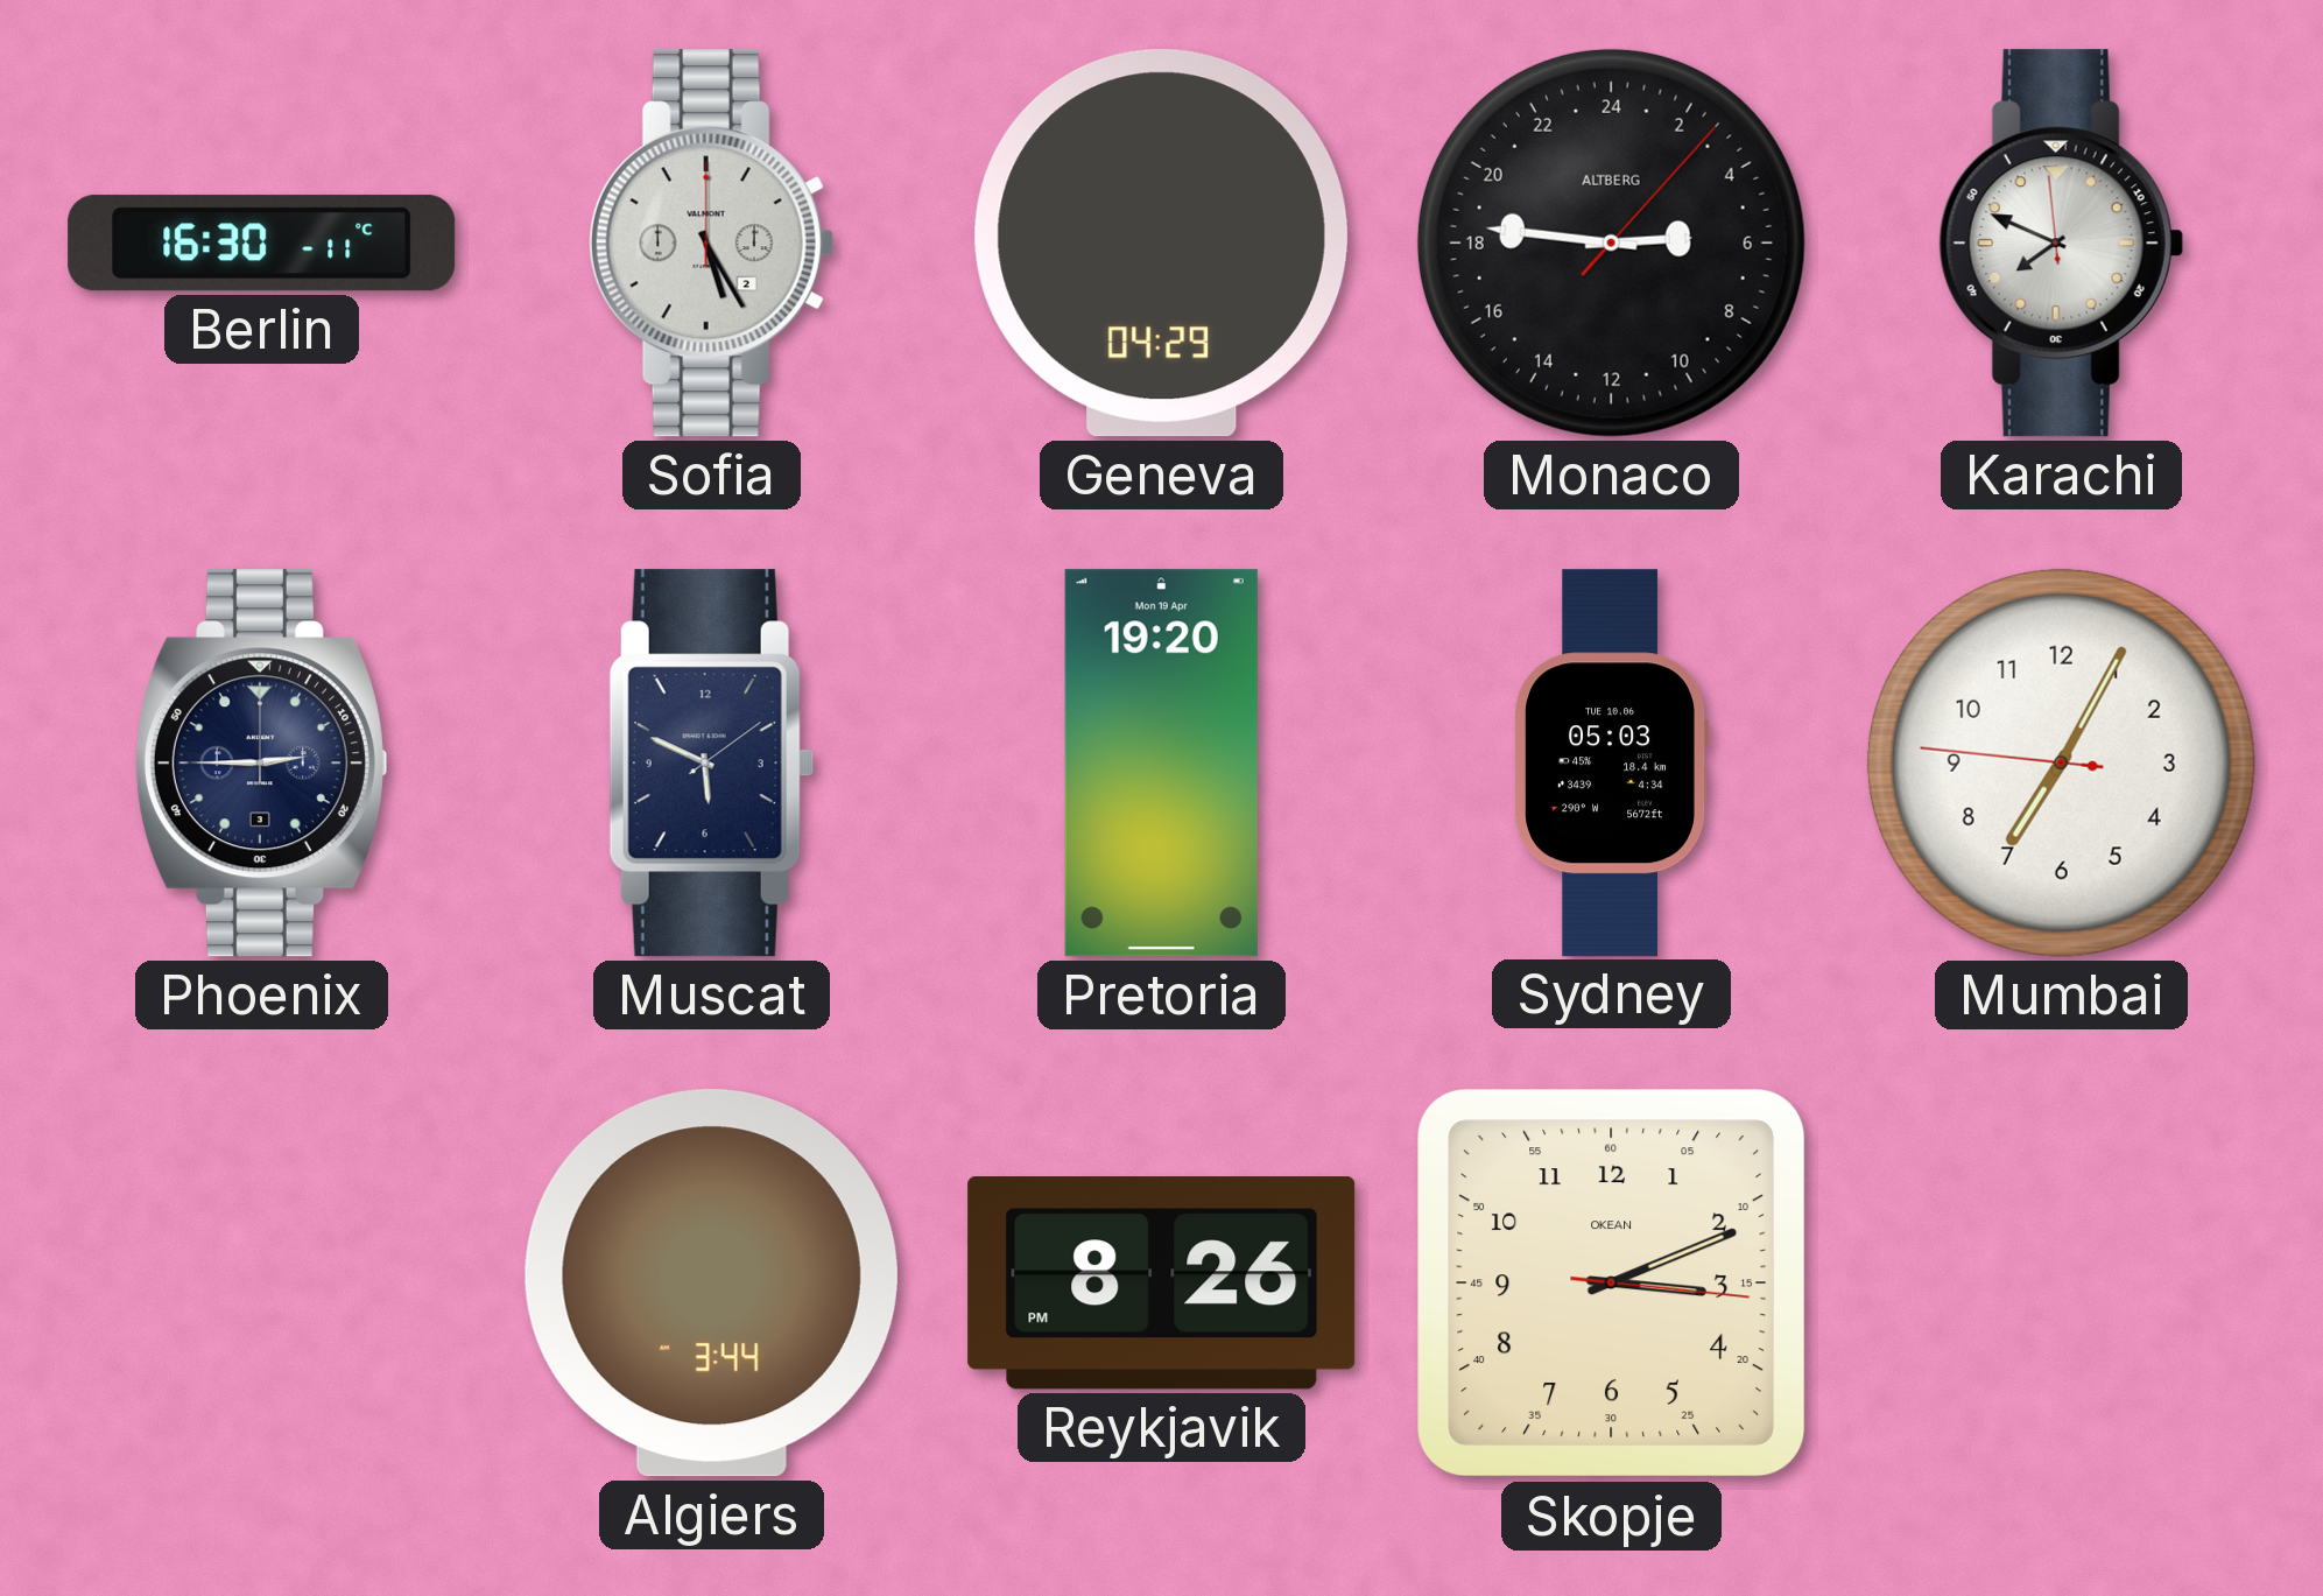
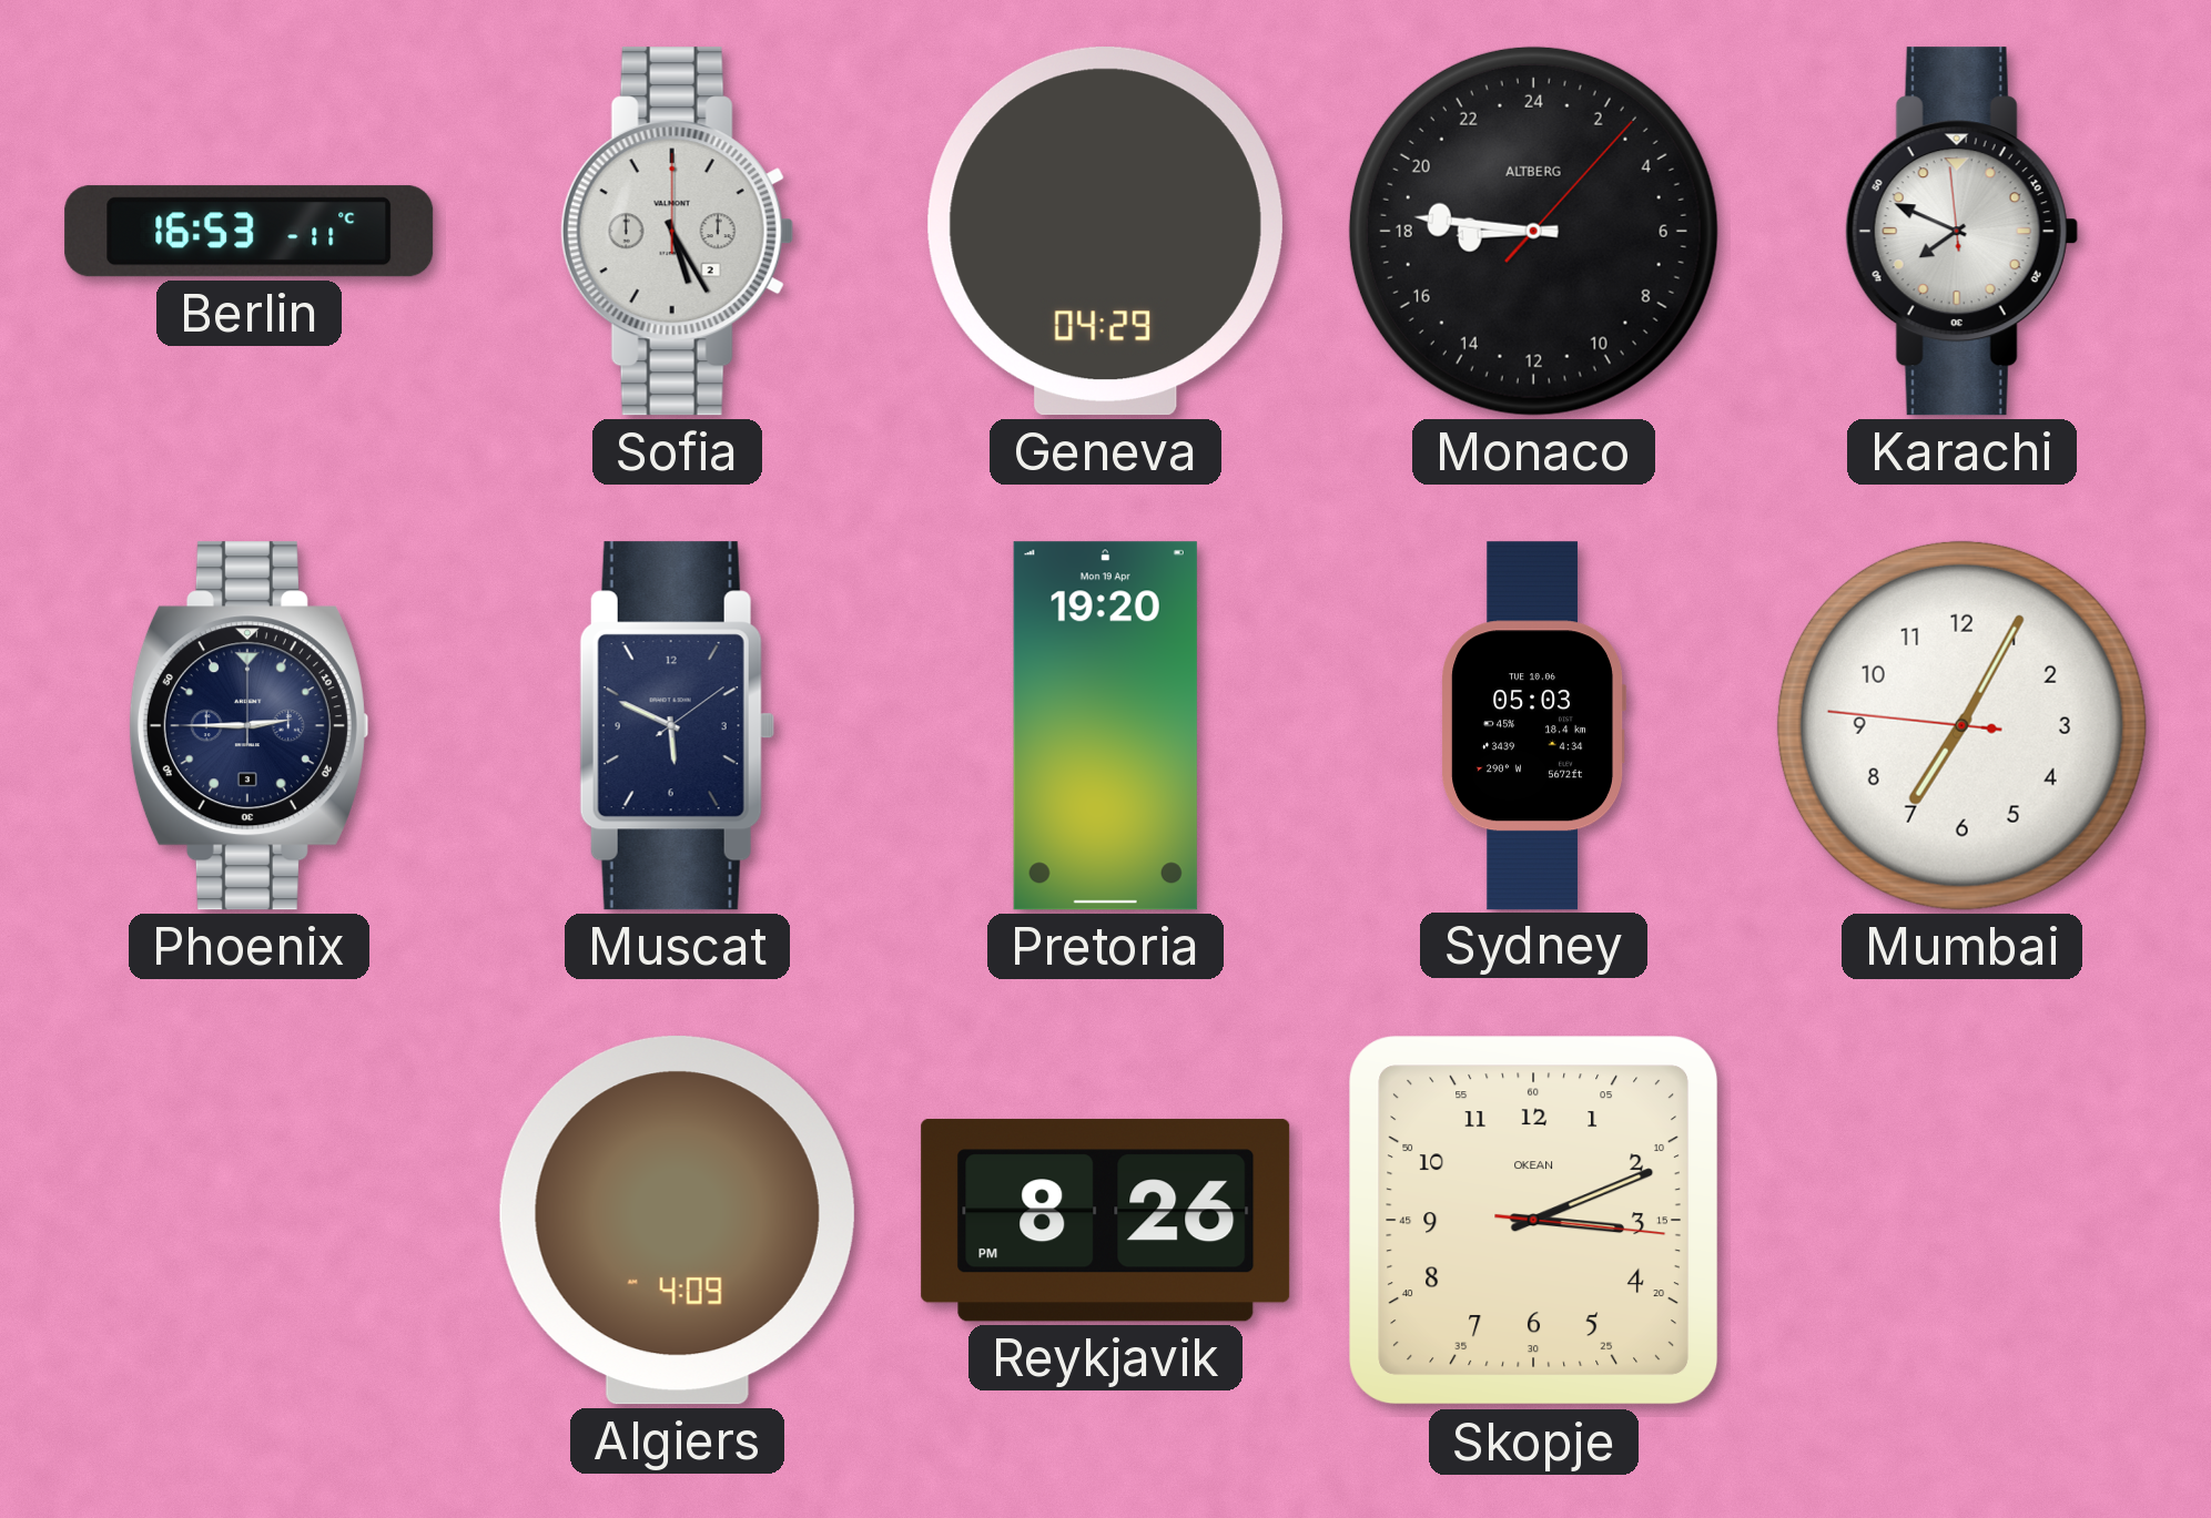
Berlin: 16:30 -> 16:53 (250, 232)
Monaco: 5:46 -> 17:46 (1533, 231)
Algiers: 3:44 -> 4:09 (677, 1221)
